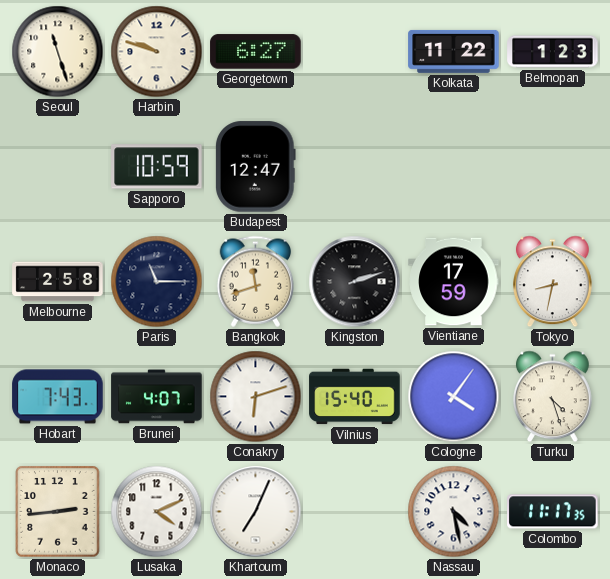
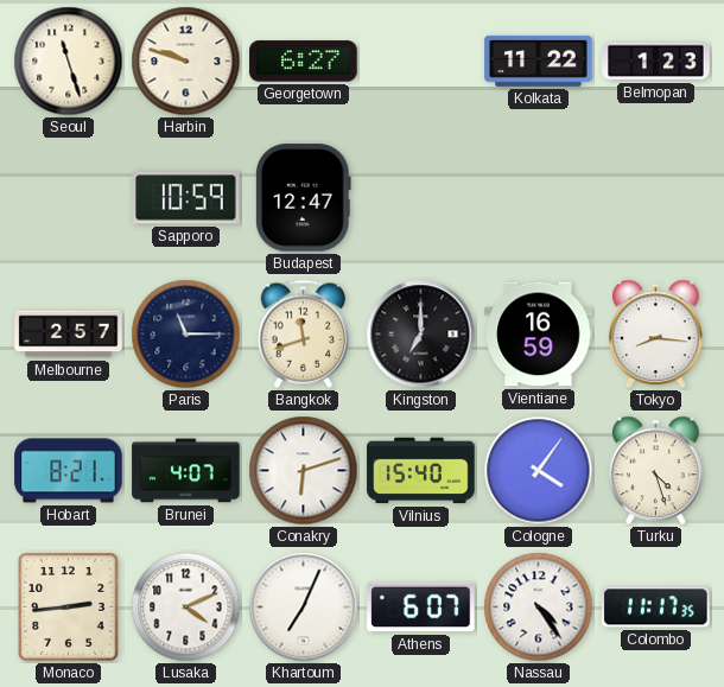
Melbourne: 2:58 -> 2:57 (69, 335)
Kingston: 2:12 -> 7:00 (421, 335)
Vientiane: 17:59 -> 16:59 (539, 335)
Tokyo: 8:32 -> 8:16 (656, 335)
Hobart: 7:43 -> 8:21 (69, 471)
Athens: none -> 6:07 (421, 608)
Nassau: 4:28 -> 4:24 (539, 608)
